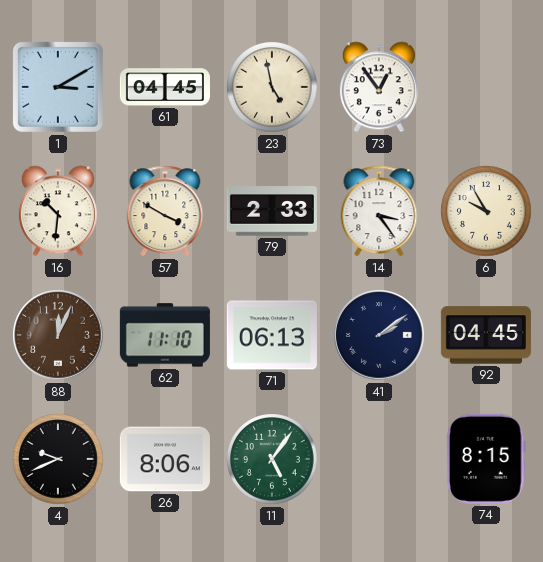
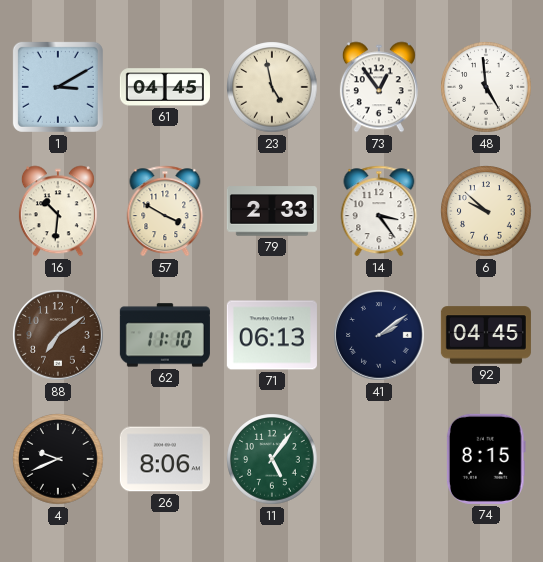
48: none -> 4:59 (486, 87)
6: 9:55 -> 9:52 (486, 211)
88: 12:04 -> 7:09 (58, 335)
